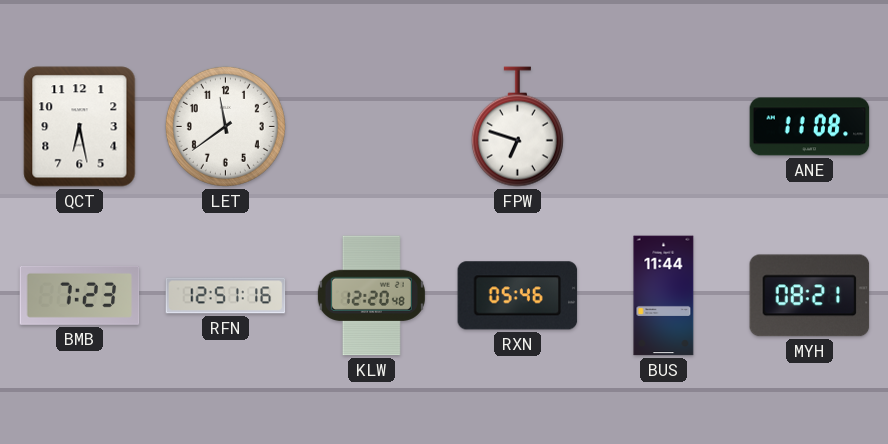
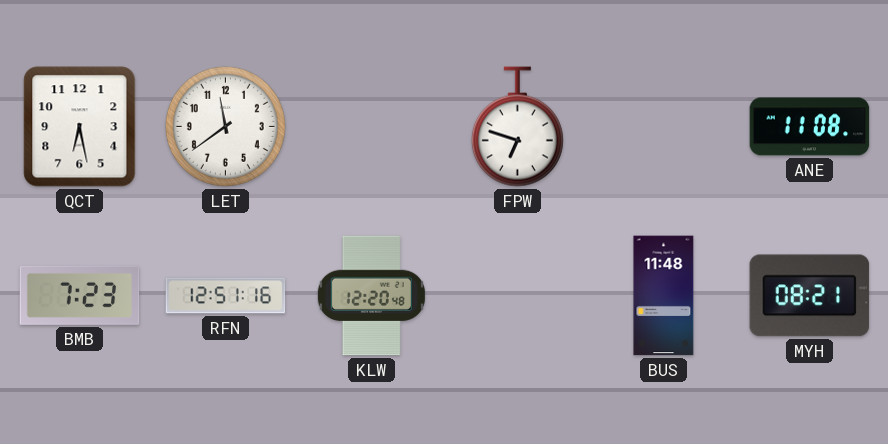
RXN: 05:46 -> none (518, 296)
BUS: 11:44 -> 11:48 (664, 296)
